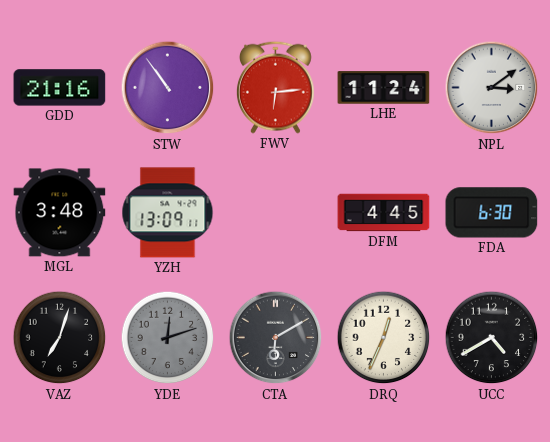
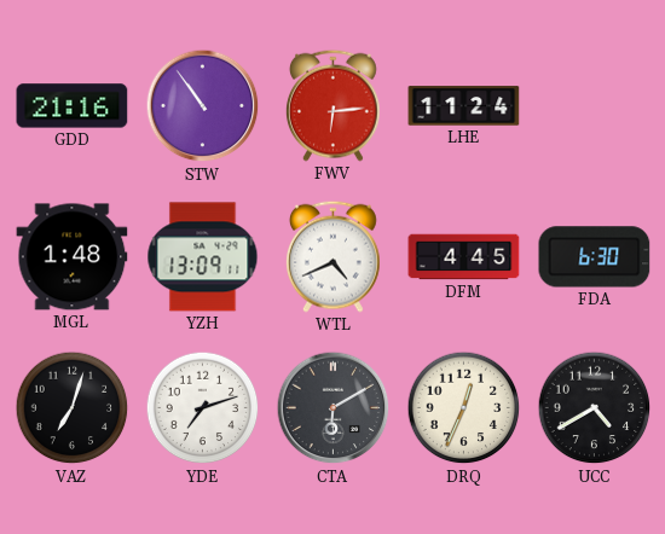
NPL: 3:09 -> none (492, 88)
MGL: 3:48 -> 1:48 (73, 257)
WTL: none -> 4:41 (332, 256)
YDE: 12:12 -> 7:12 (203, 408)
YDE dial: grey -> white (203, 408)
